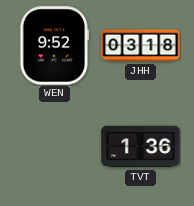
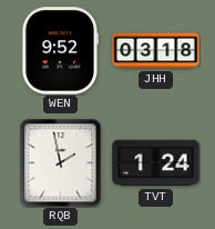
RQB: none -> 1:58 (61, 162)
TVT: 1:36 -> 1:24 (156, 163)
